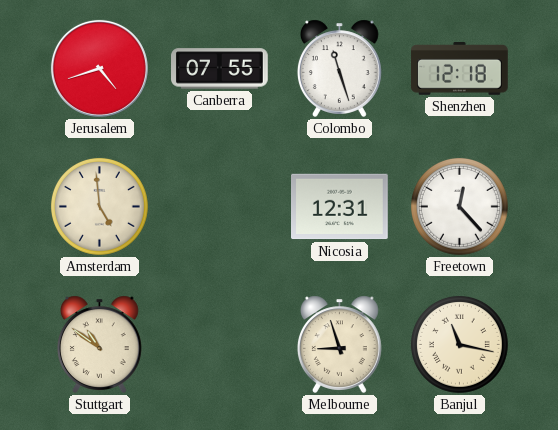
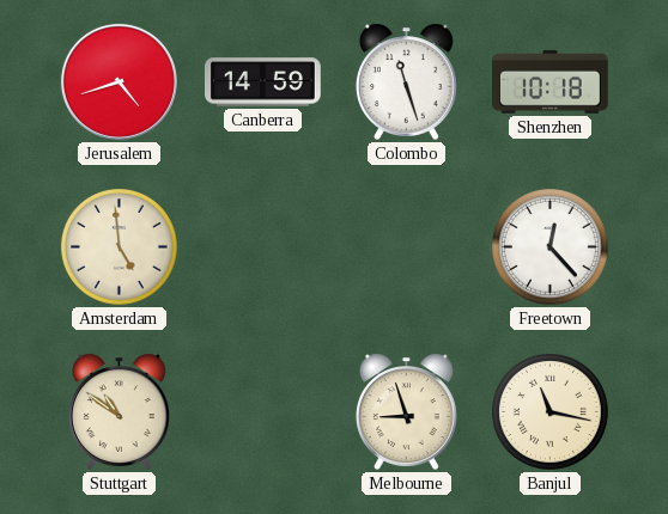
Canberra: 07:55 -> 14:59 (263, 82)
Shenzhen: 12:18 -> 10:18 (551, 82)
Nicosia: 12:31 -> none (340, 207)
